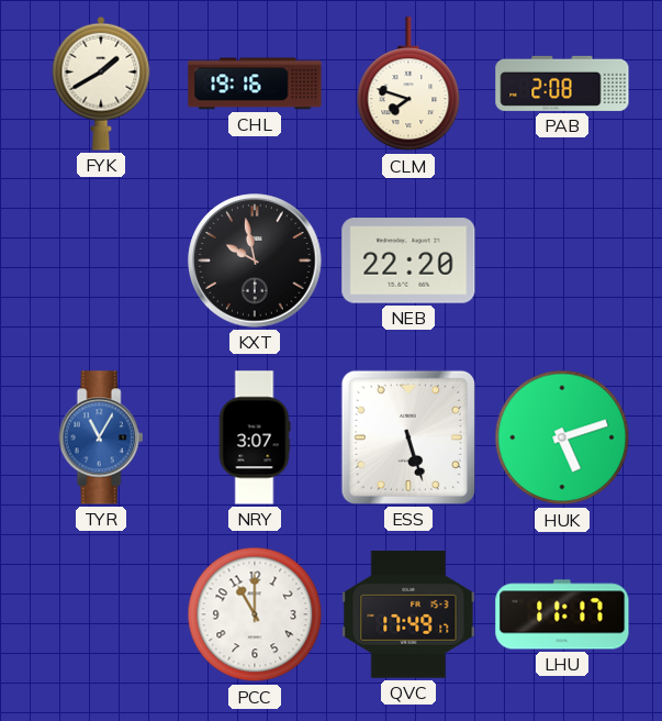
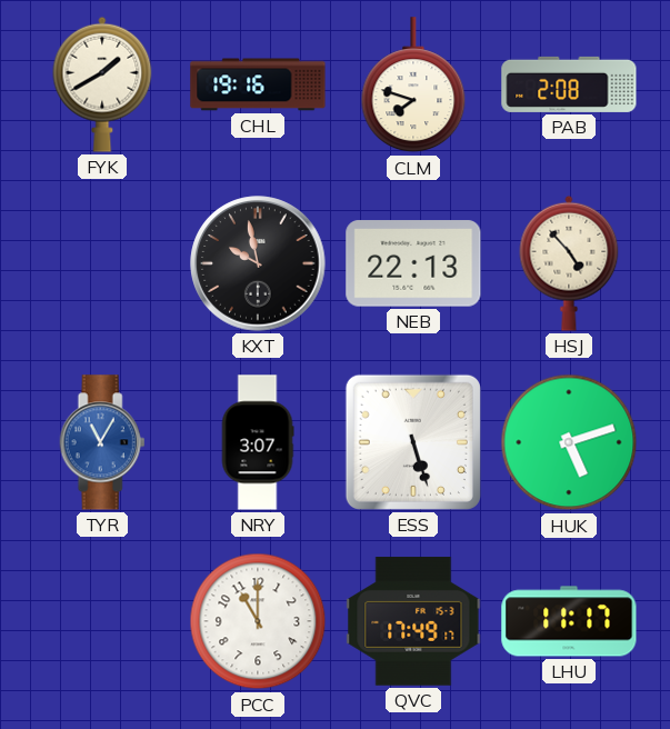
NEB: 22:20 -> 22:13 (413, 263)
HSJ: none -> 4:53 (569, 263)
